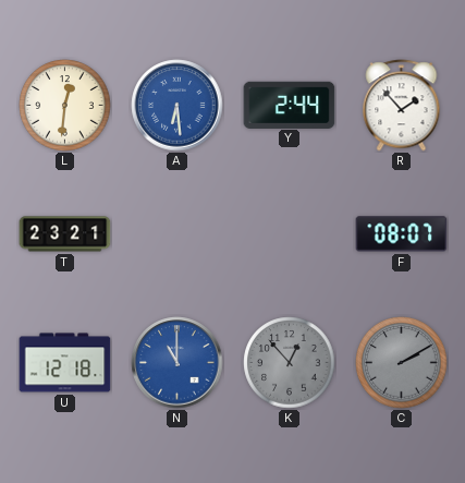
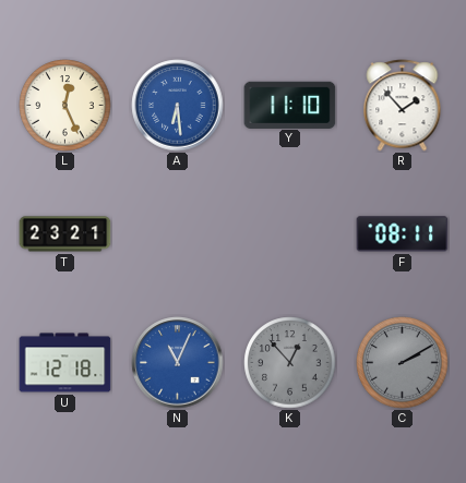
L: 12:31 -> 12:26 (65, 106)
Y: 2:44 -> 11:10 (290, 105)
F: 08:07 -> 08:11 (403, 234)
N: 11:00 -> 11:04 (178, 363)
